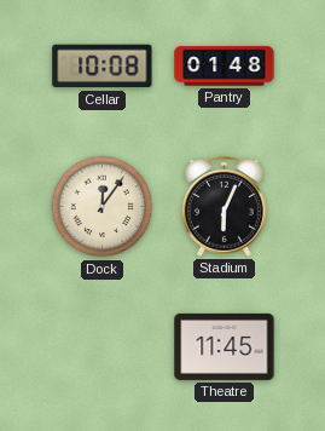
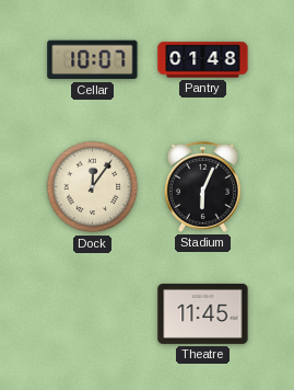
Cellar: 10:08 -> 10:07 (93, 60)
